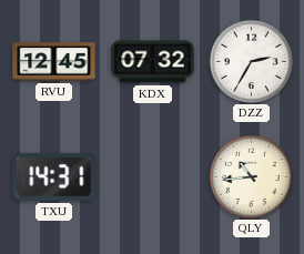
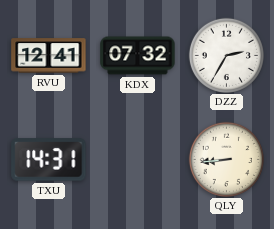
RVU: 12:45 -> 12:41 (49, 56)
QLY: 10:44 -> 8:44 (226, 159)
